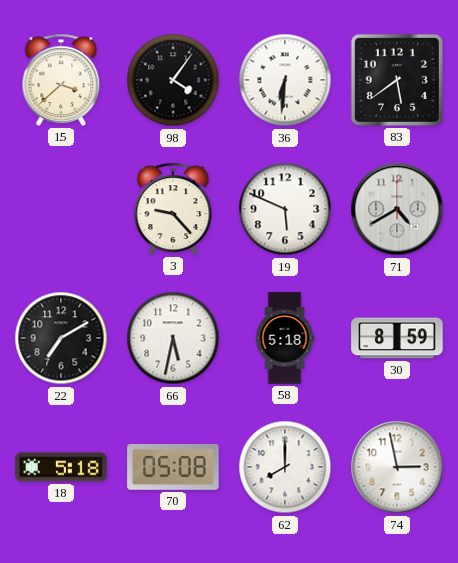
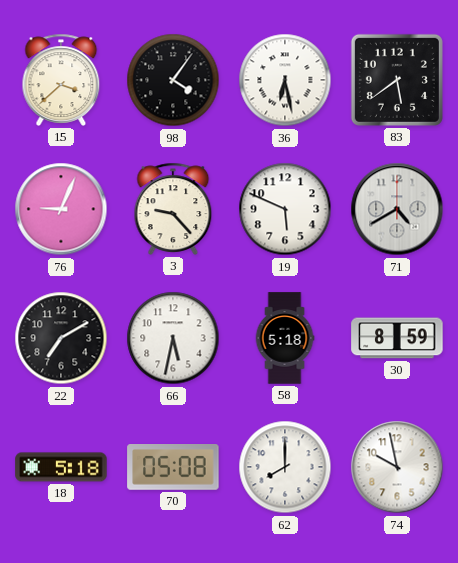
36: 6:31 -> 6:28 (285, 80)
76: none -> 9:04 (61, 209)
74: 2:58 -> 9:58 (397, 467)
